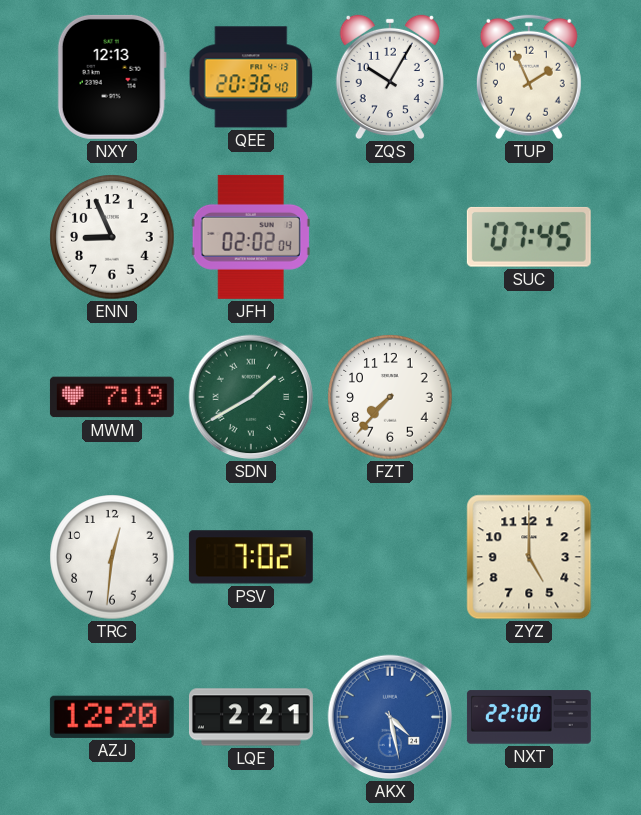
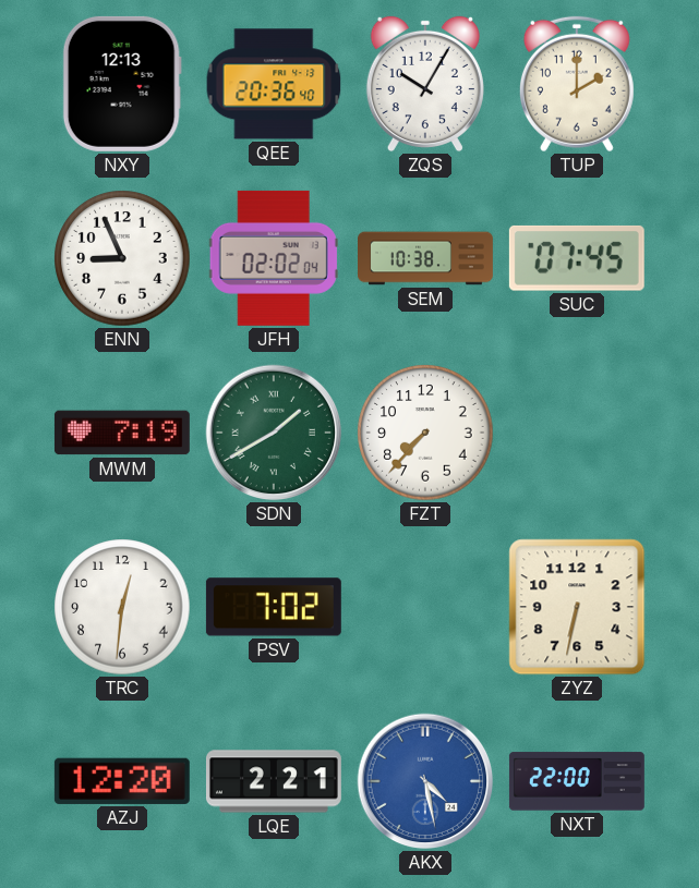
TUP: 1:56 -> 2:00 (577, 84)
SEM: none -> 10:38 (426, 258)
ZYZ: 5:00 -> 6:32 (577, 607)
